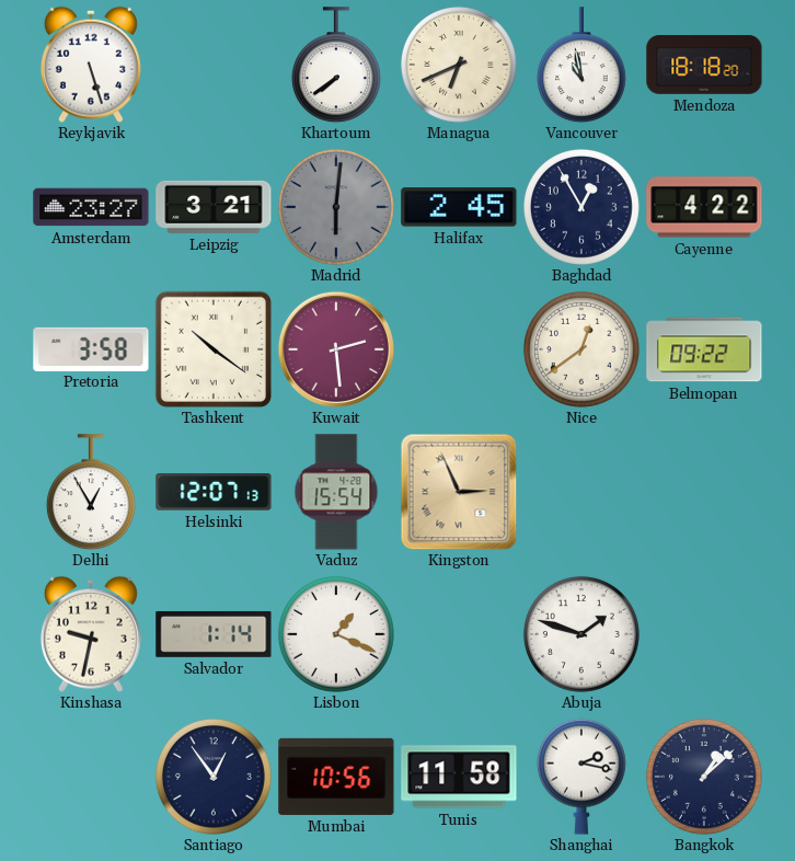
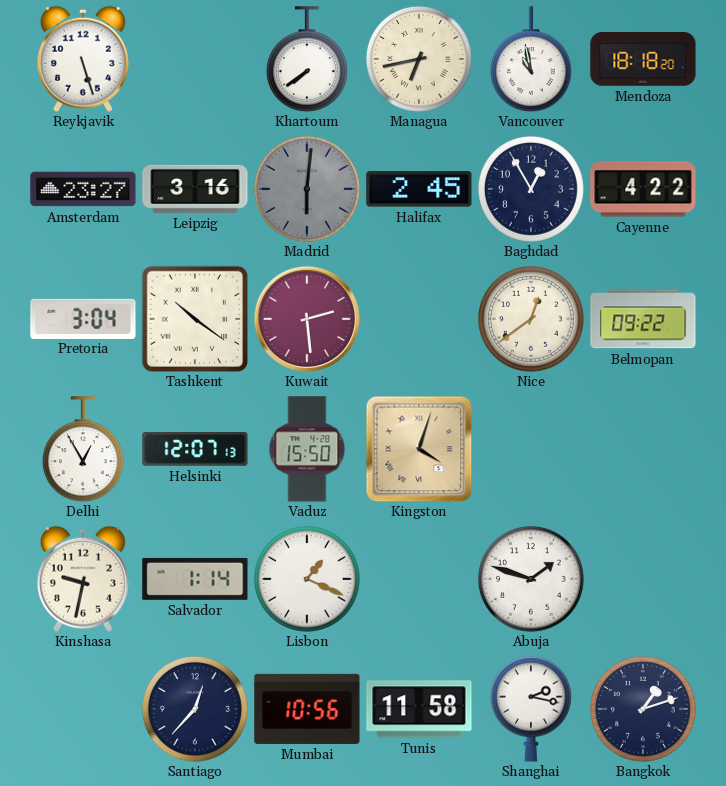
Managua: 6:41 -> 6:43 (419, 59)
Leipzig: 3:21 -> 3:16 (195, 189)
Pretoria: 3:58 -> 3:04 (83, 318)
Vaduz: 15:54 -> 15:50 (307, 449)
Kingston: 2:56 -> 4:03 (419, 449)
Santiago: 12:54 -> 12:37 (195, 709)
Bangkok: 1:08 -> 1:12 (643, 709)
